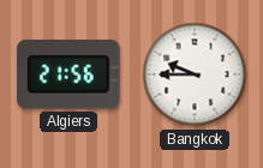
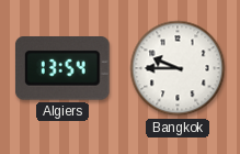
Algiers: 21:56 -> 13:54 (62, 69)
